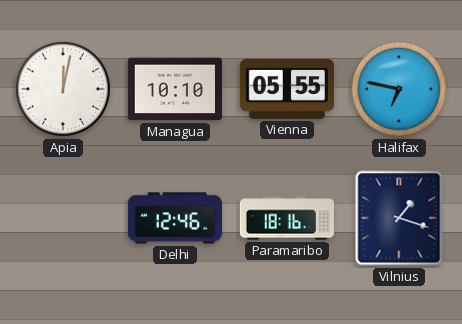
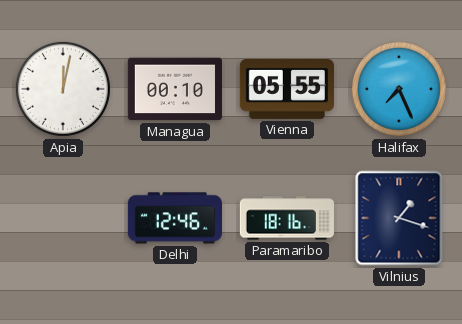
Managua: 10:10 -> 00:10 (175, 89)
Halifax: 6:47 -> 7:26 (399, 89)
